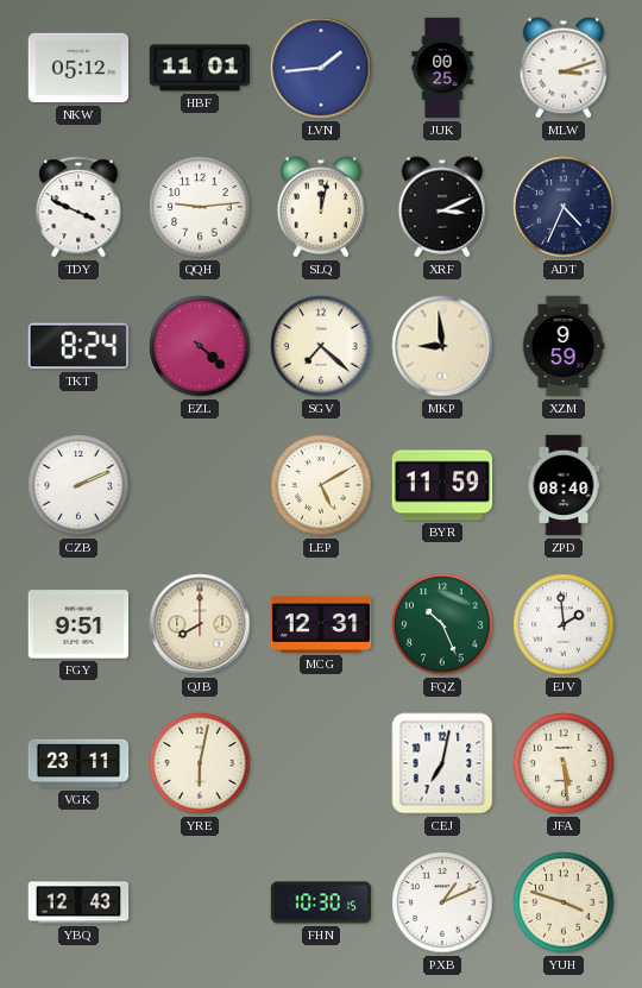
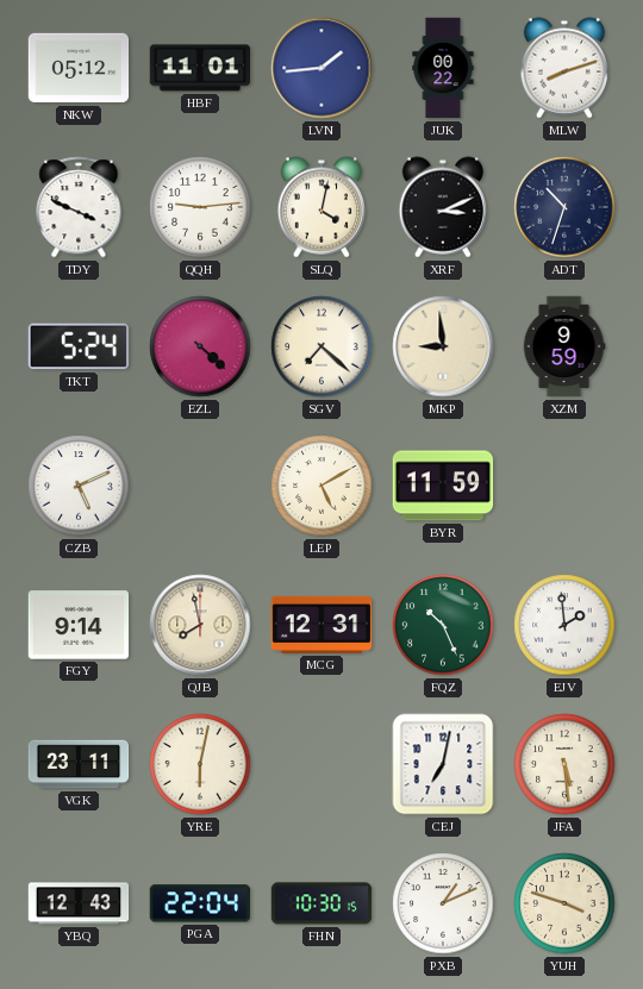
JUK: 00:25 -> 00:22 (443, 68)
MLW: 3:12 -> 8:12 (563, 68)
SLQ: 12:02 -> 4:02 (320, 207)
ADT: 4:34 -> 10:33 (564, 207)
TKT: 8:24 -> 5:24 (79, 346)
CZB: 2:11 -> 5:11 (79, 486)
ZPD: 08:40 -> none (564, 485)
FGY: 9:51 -> 9:14 (79, 625)
QJB: 8:00 -> 7:58 (200, 625)
PGA: none -> 22:04 (200, 903)
